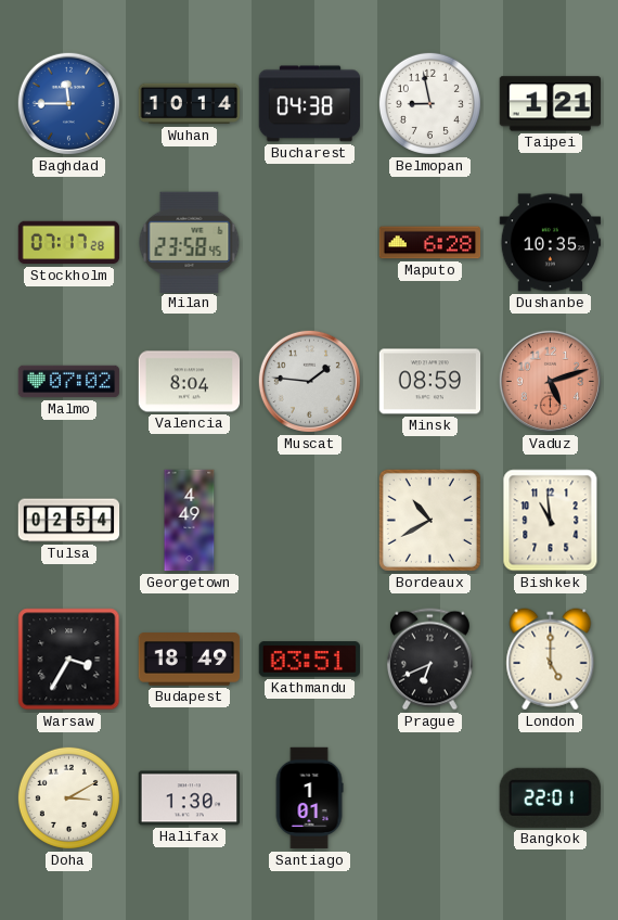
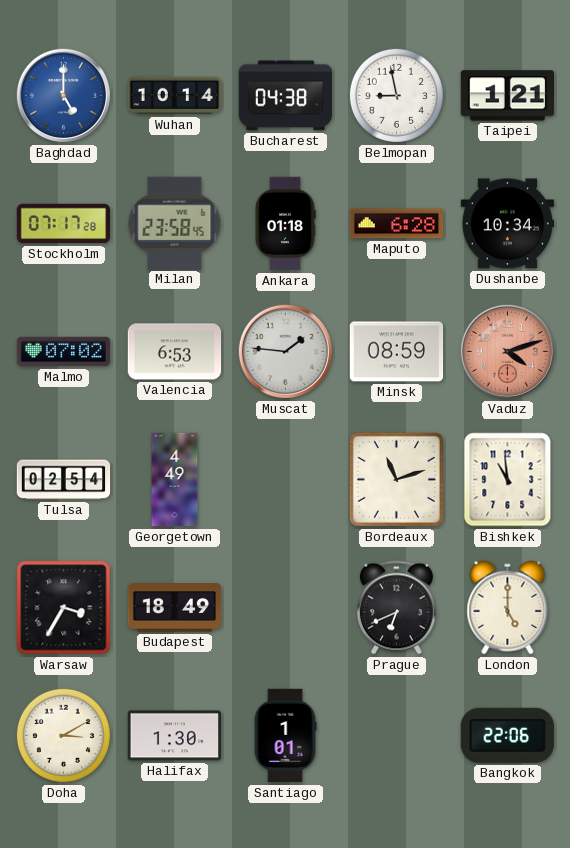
Baghdad: 11:45 -> 5:00 (63, 95)
Ankara: none -> 01:18 (285, 224)
Dushanbe: 10:35 -> 10:34 (508, 224)
Valencia: 8:04 -> 6:53 (175, 352)
Vaduz: 5:12 -> 4:12 (507, 351)
Bordeaux: 10:40 -> 11:12 (396, 479)
Kathmandu: 03:51 -> none (309, 660)
Bangkok: 22:01 -> 22:06 (507, 735)
